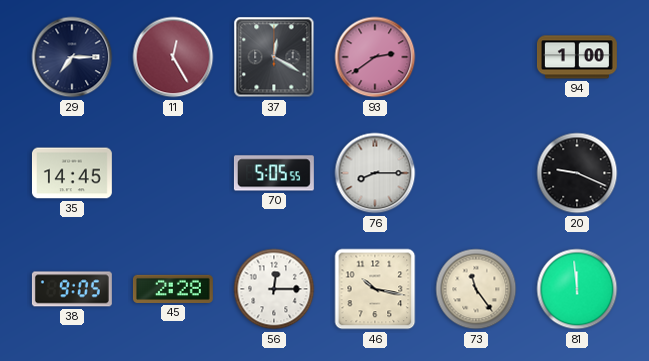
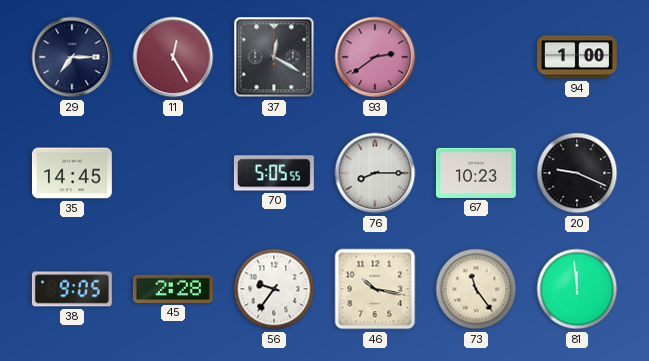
67: none -> 10:23 (476, 173)
56: 12:15 -> 9:36 (274, 289)
